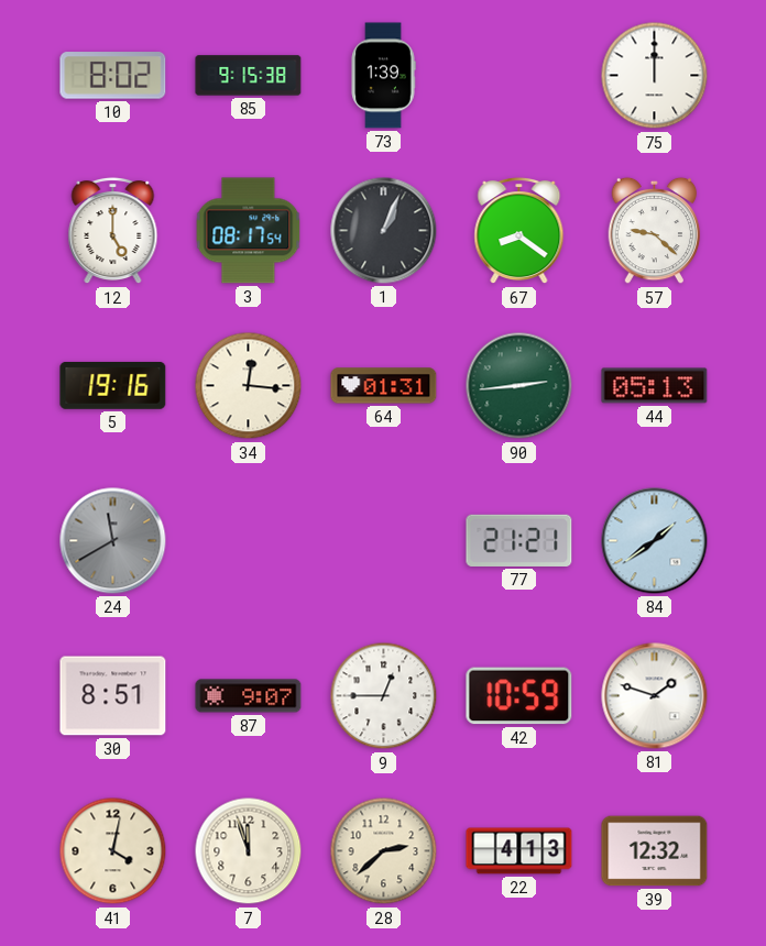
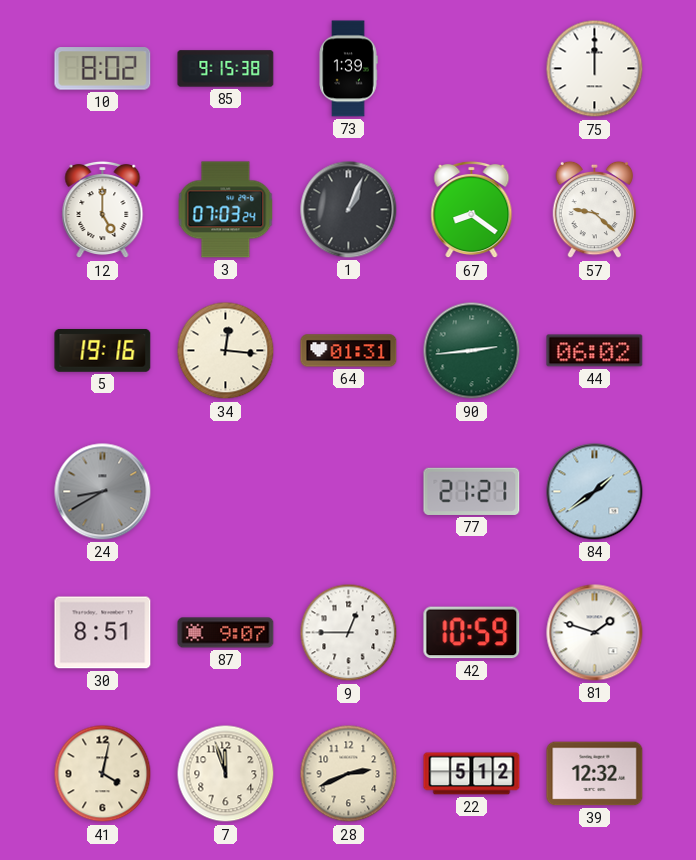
3: 08:17 -> 07:03 (226, 210)
44: 05:13 -> 06:02 (595, 351)
24: 11:40 -> 8:40 (103, 492)
28: 2:38 -> 2:41 (349, 774)
22: 4:13 -> 5:12 (472, 774)
